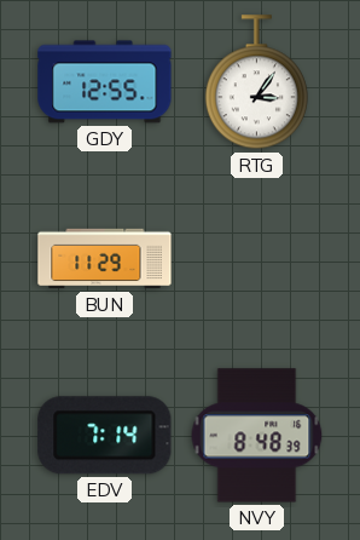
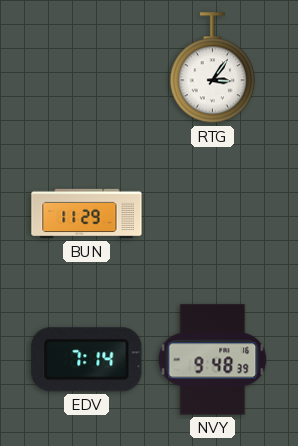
GDY: 12:55 -> none (105, 82)
NVY: 8:48 -> 9:48 (213, 360)
